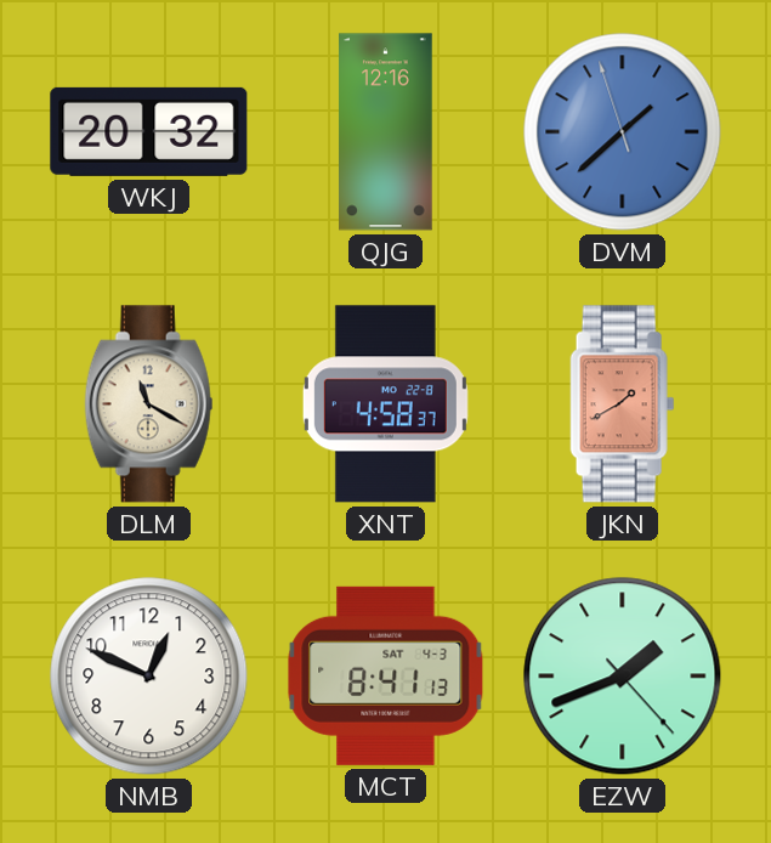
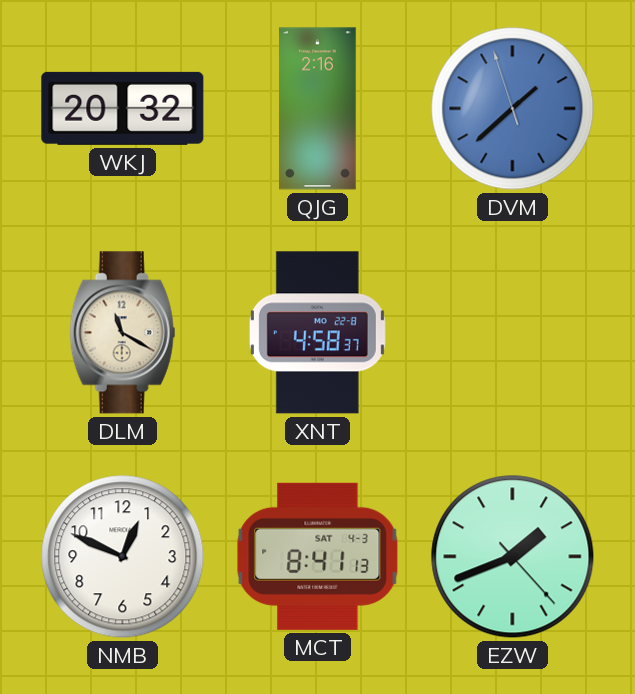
QJG: 12:16 -> 2:16 (318, 109)
JKN: 1:40 -> none (623, 404)
